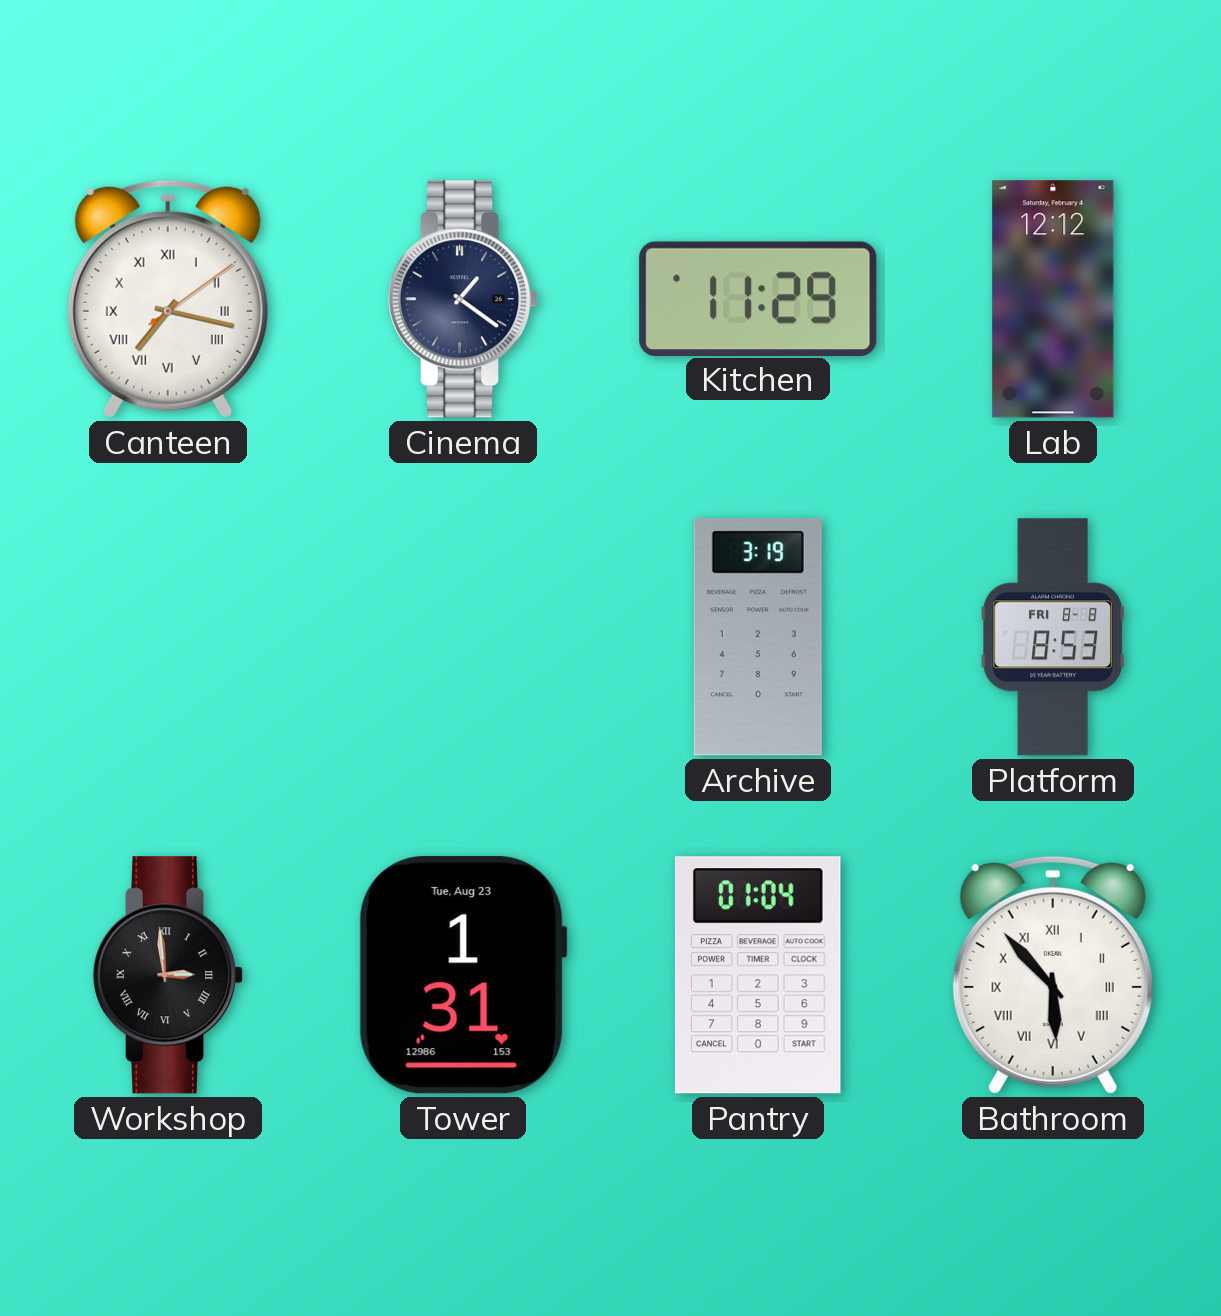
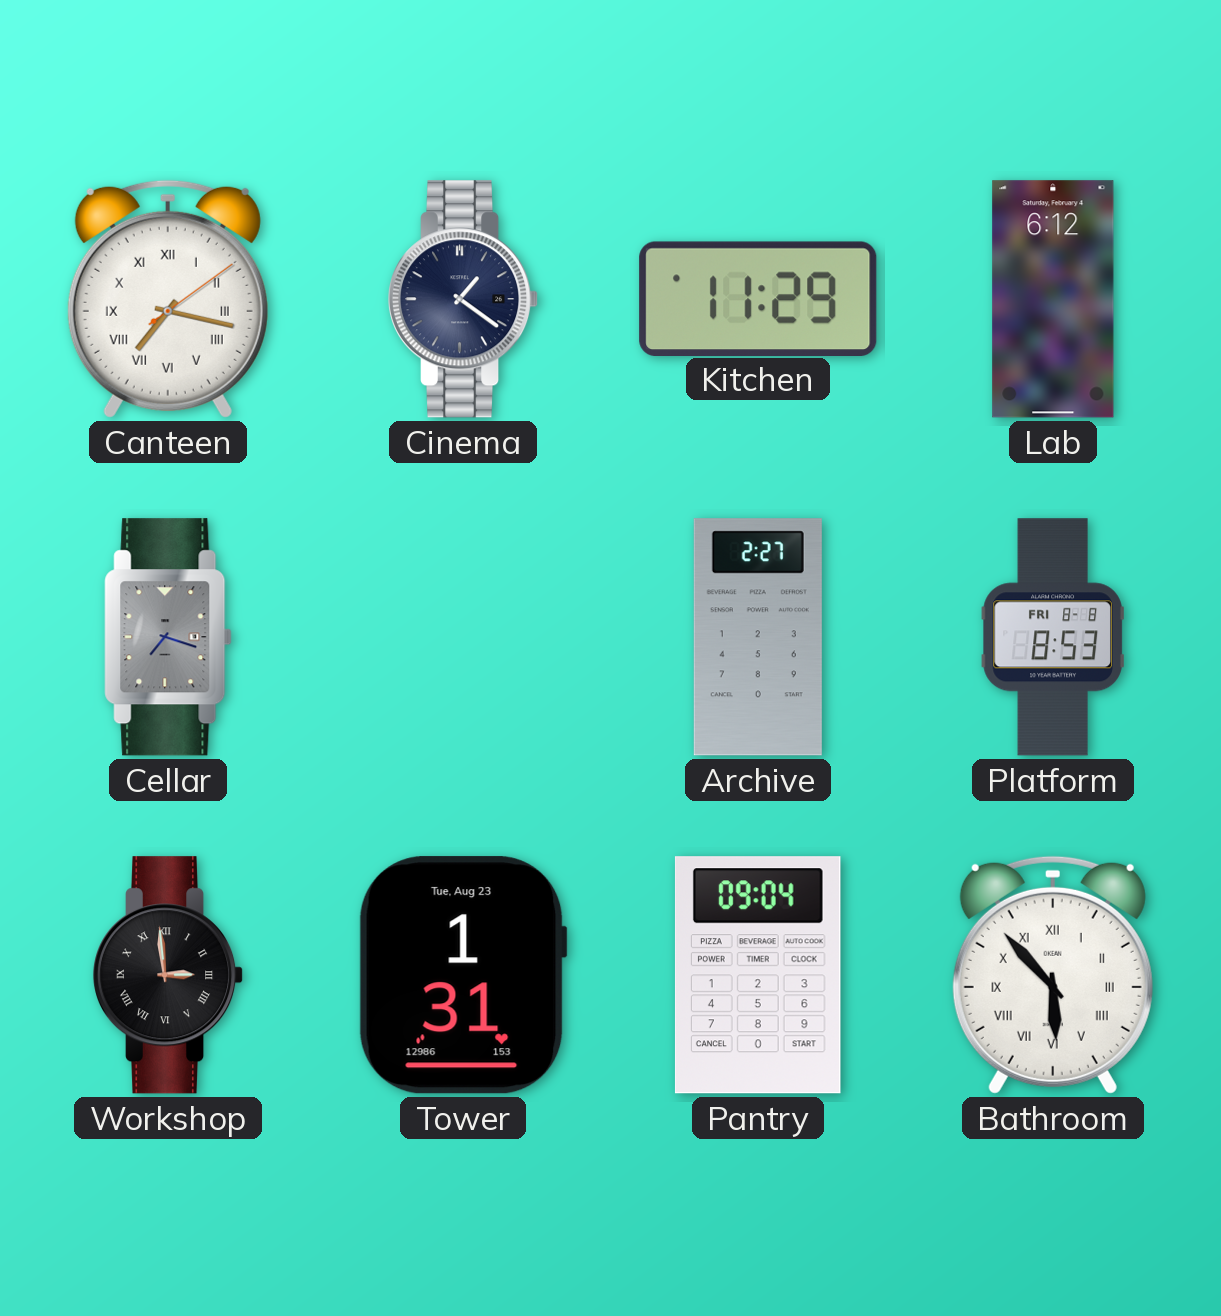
Lab: 12:12 -> 6:12 (1053, 299)
Cellar: none -> 7:18 (168, 637)
Archive: 3:19 -> 2:27 (758, 637)
Pantry: 01:04 -> 09:04 (758, 975)
